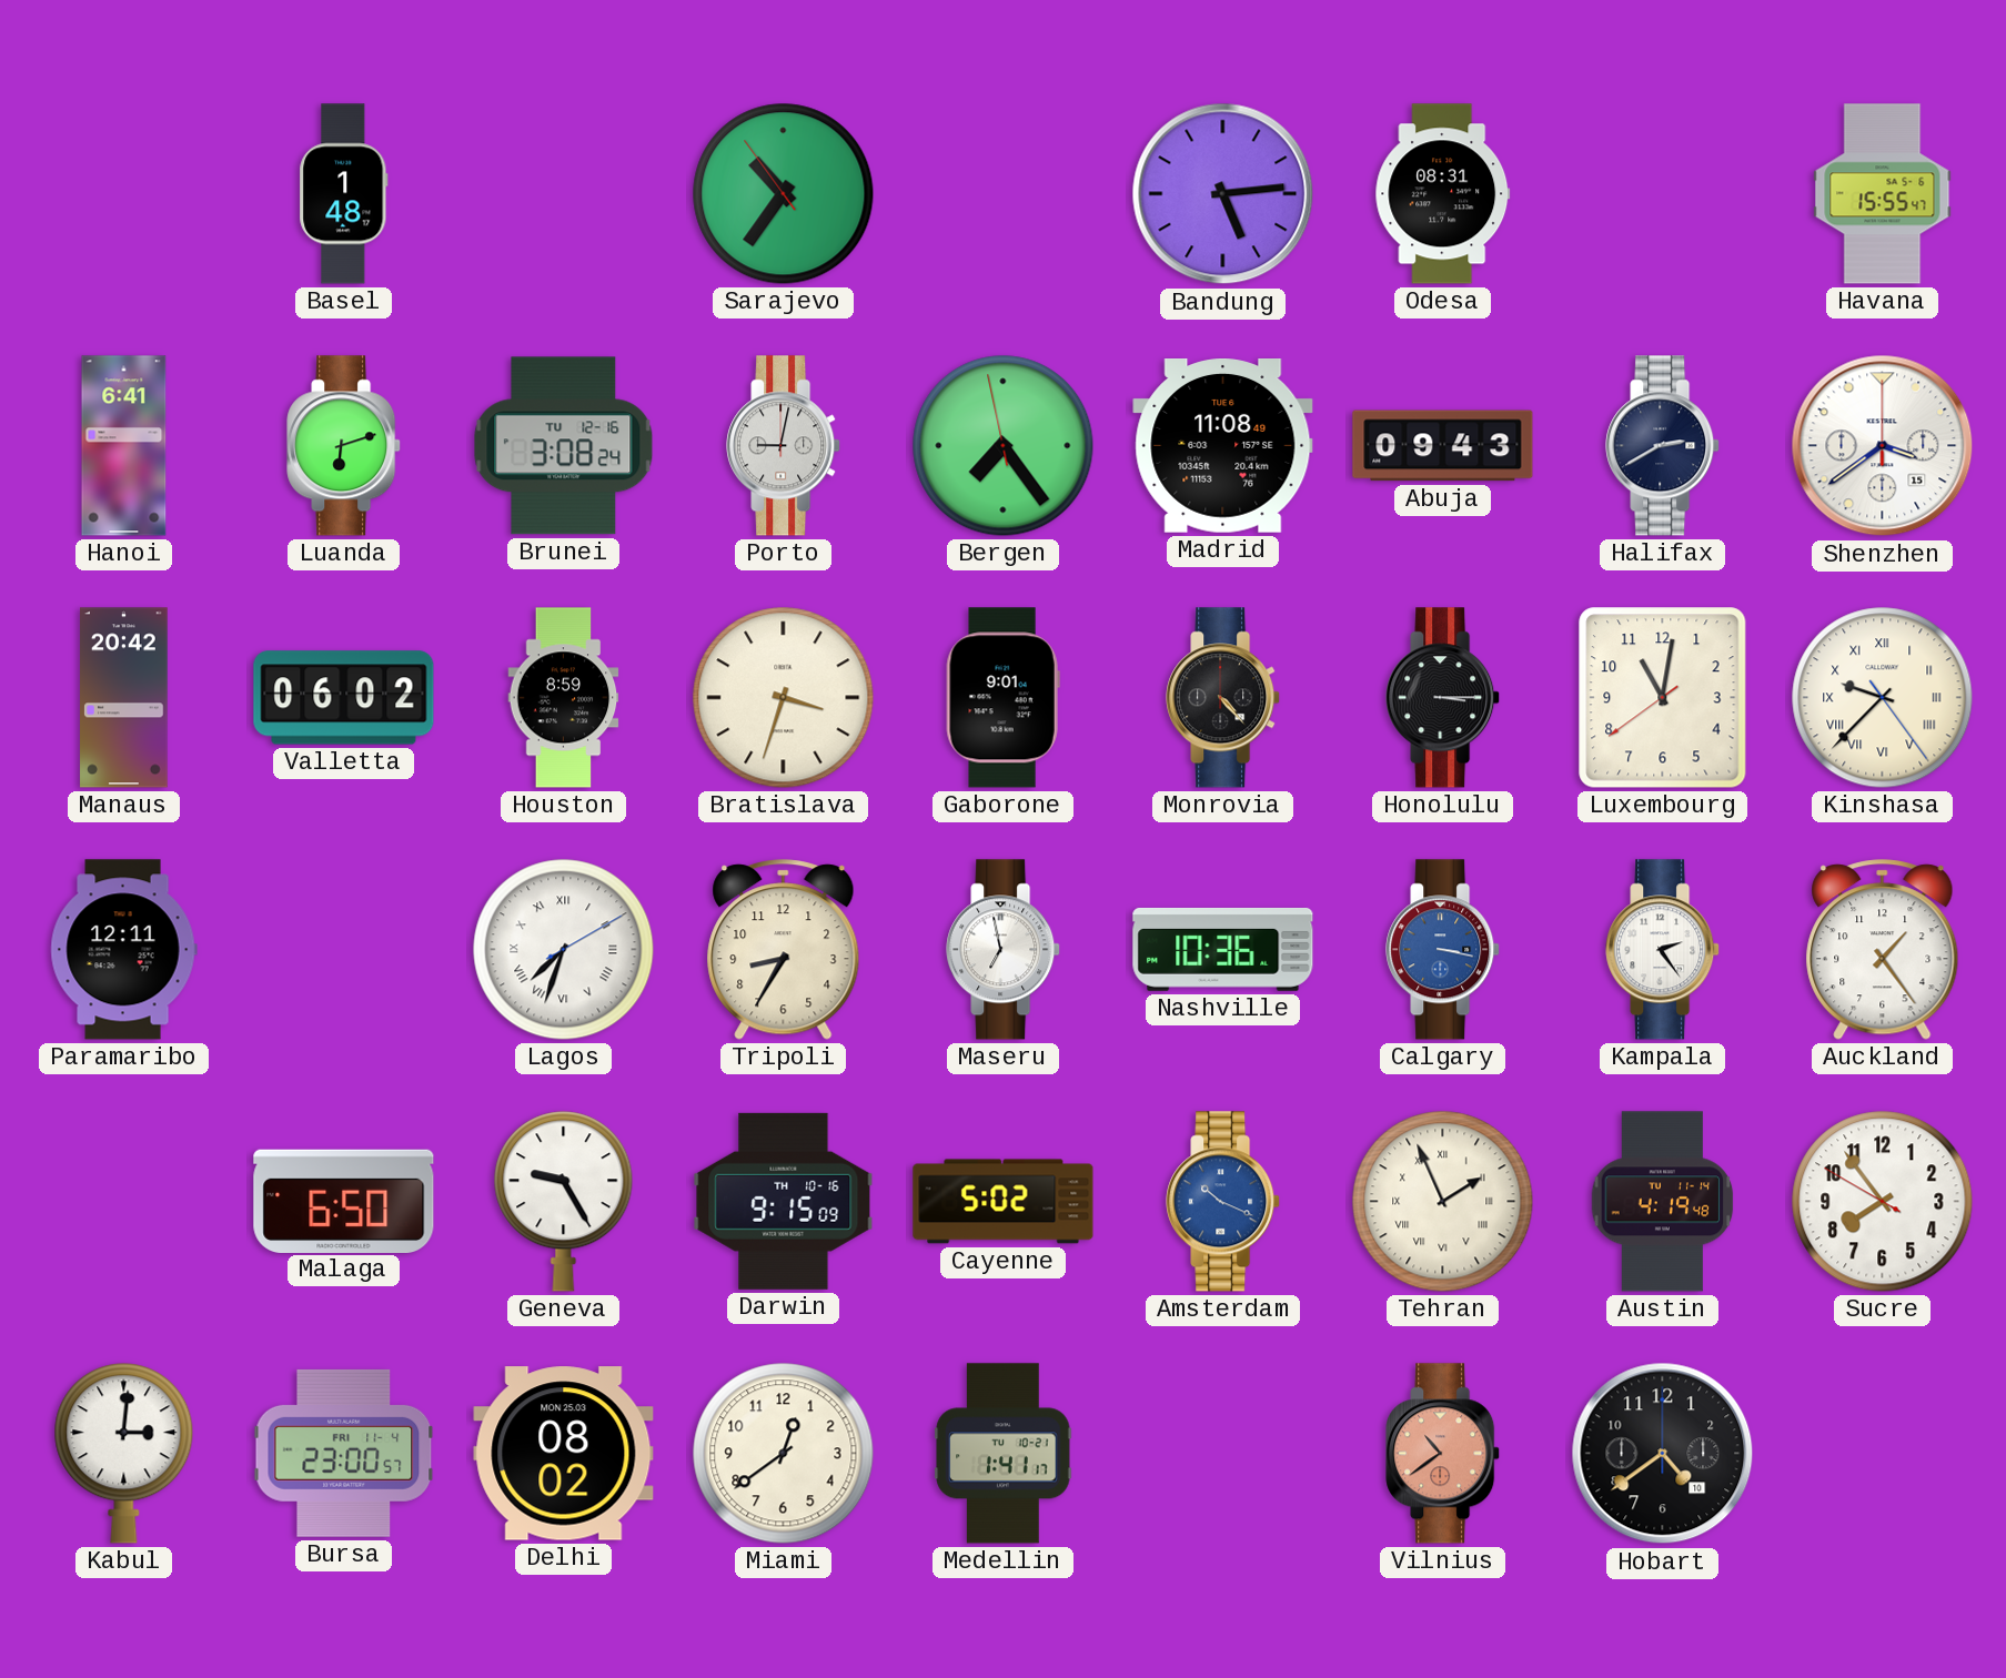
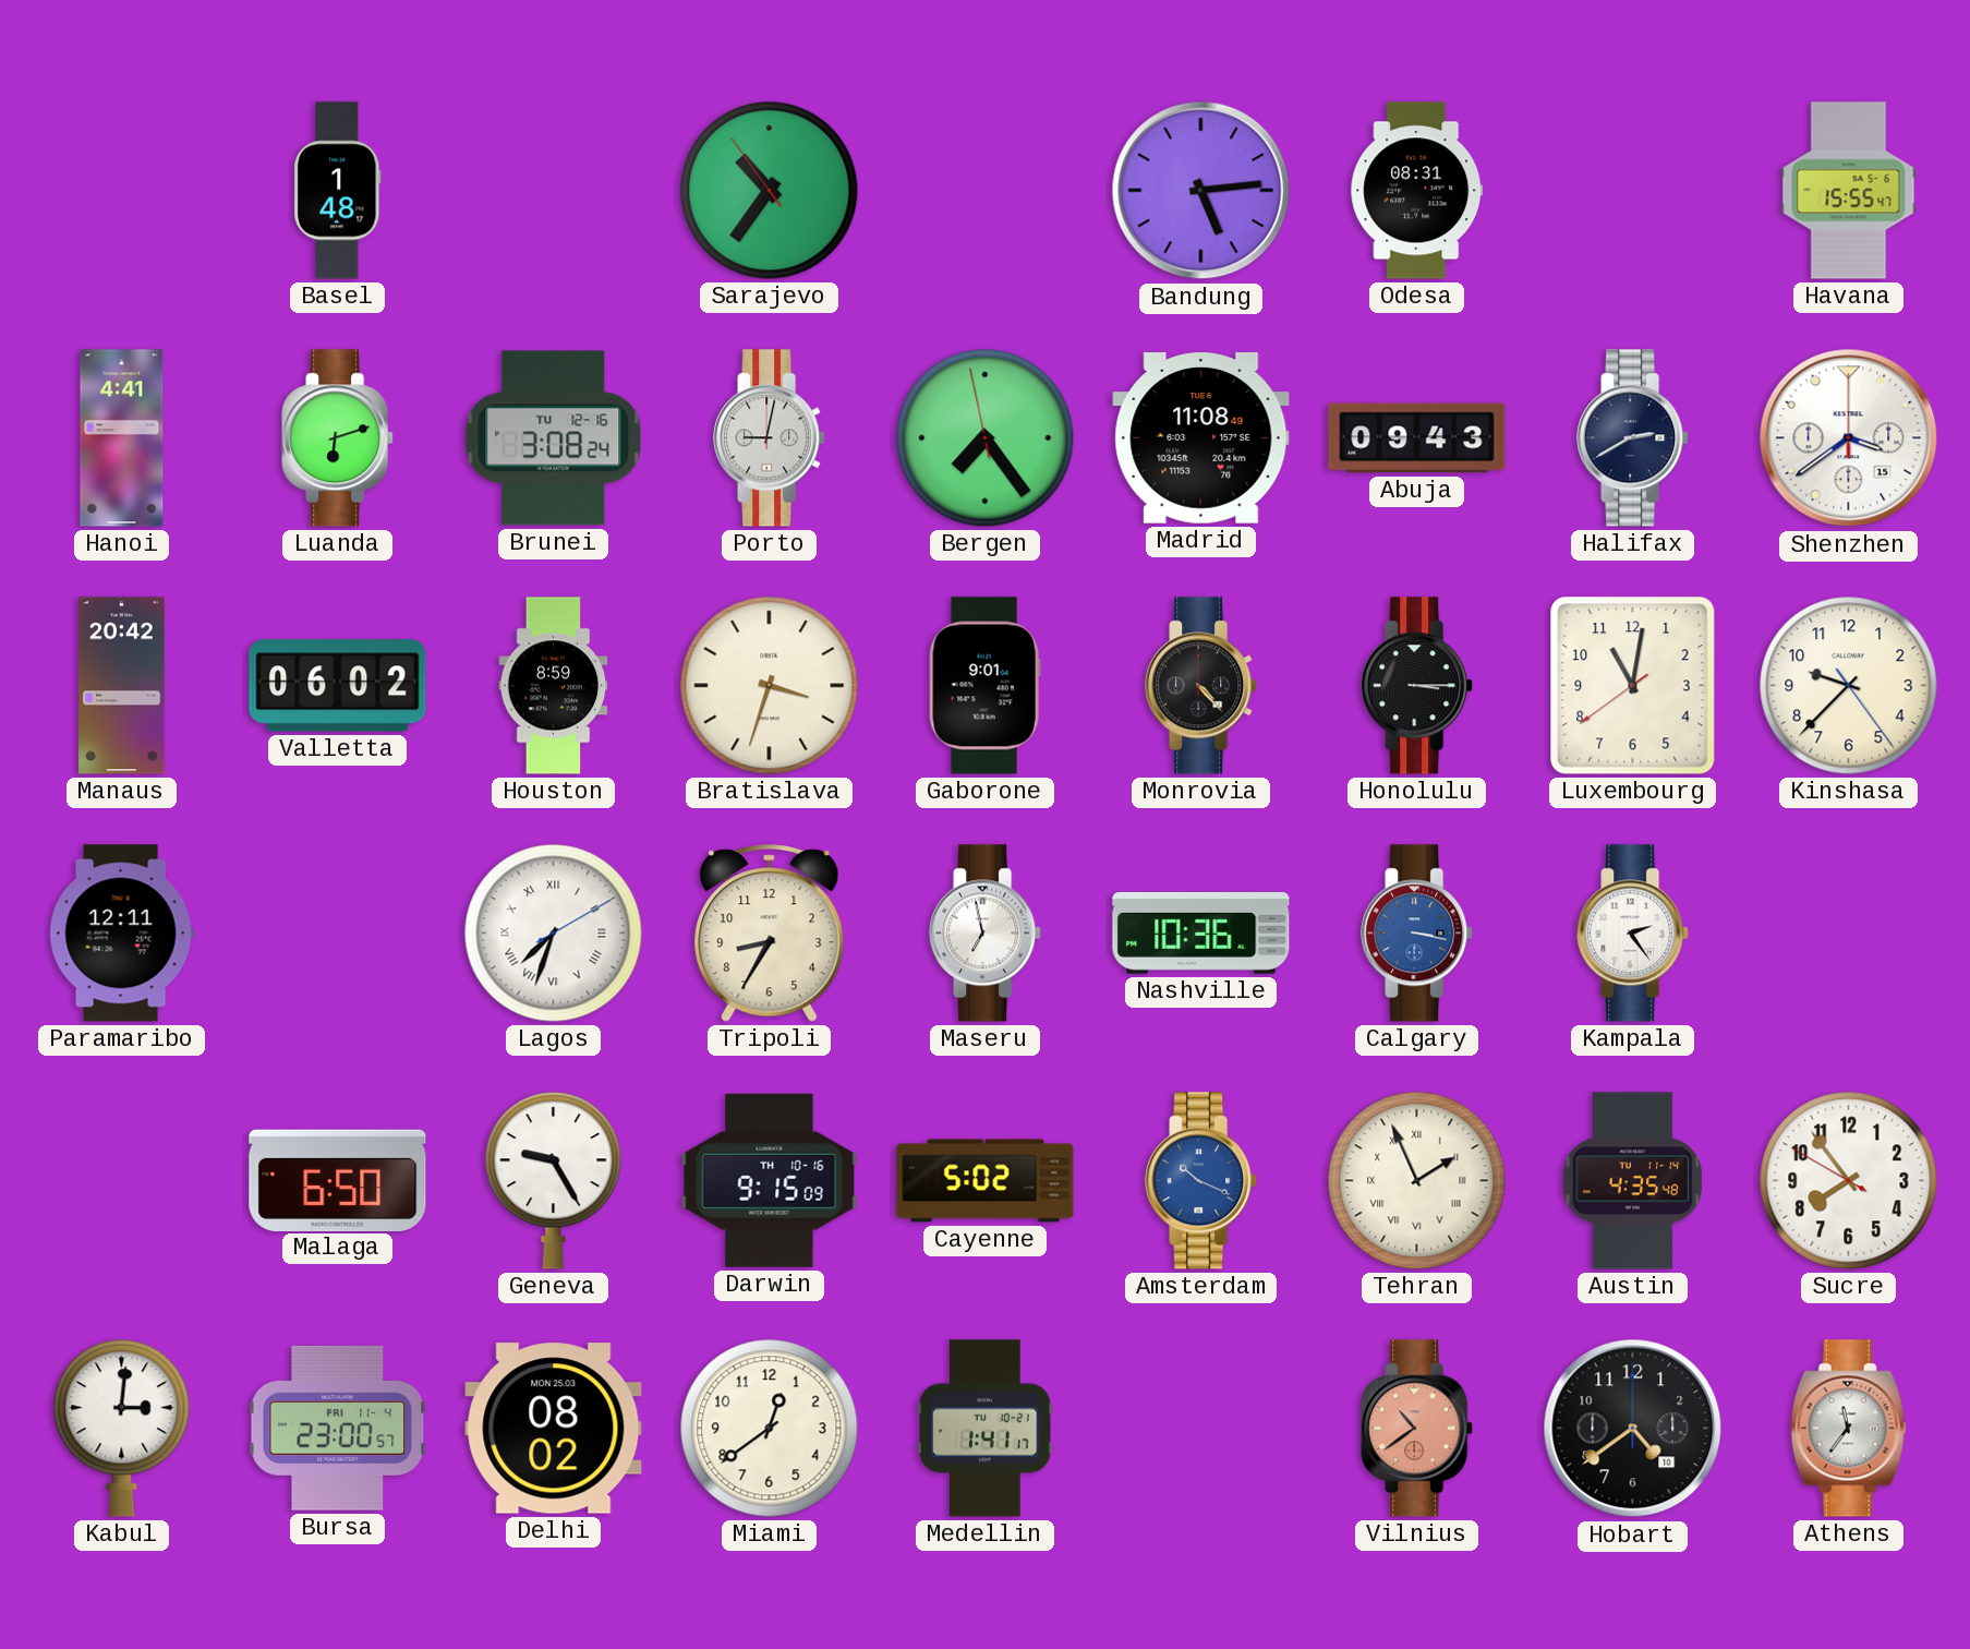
Hanoi: 6:41 -> 4:41 (122, 438)
Kinshasa numerals: Roman -> Arabic (1849, 686)
Auckland: 1:24 -> none (1883, 950)
Austin: 4:19 -> 4:35 (1633, 1181)
Athens: none -> 11:36 (1849, 1429)
